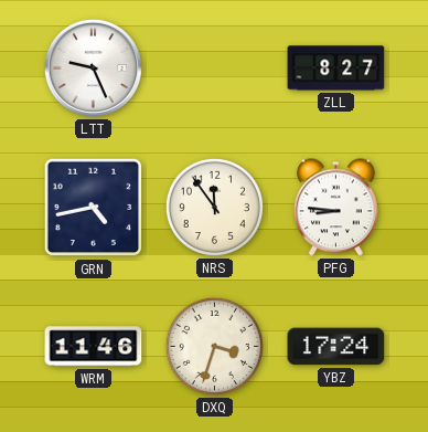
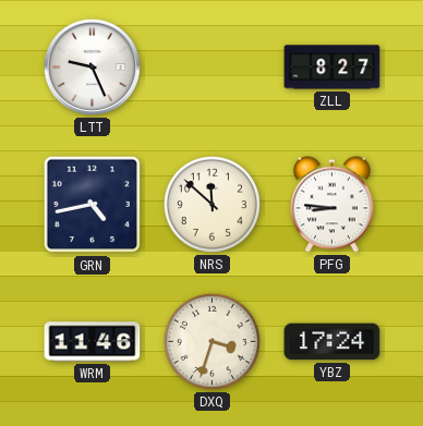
NRS: 11:54 -> 11:52 (211, 204)
